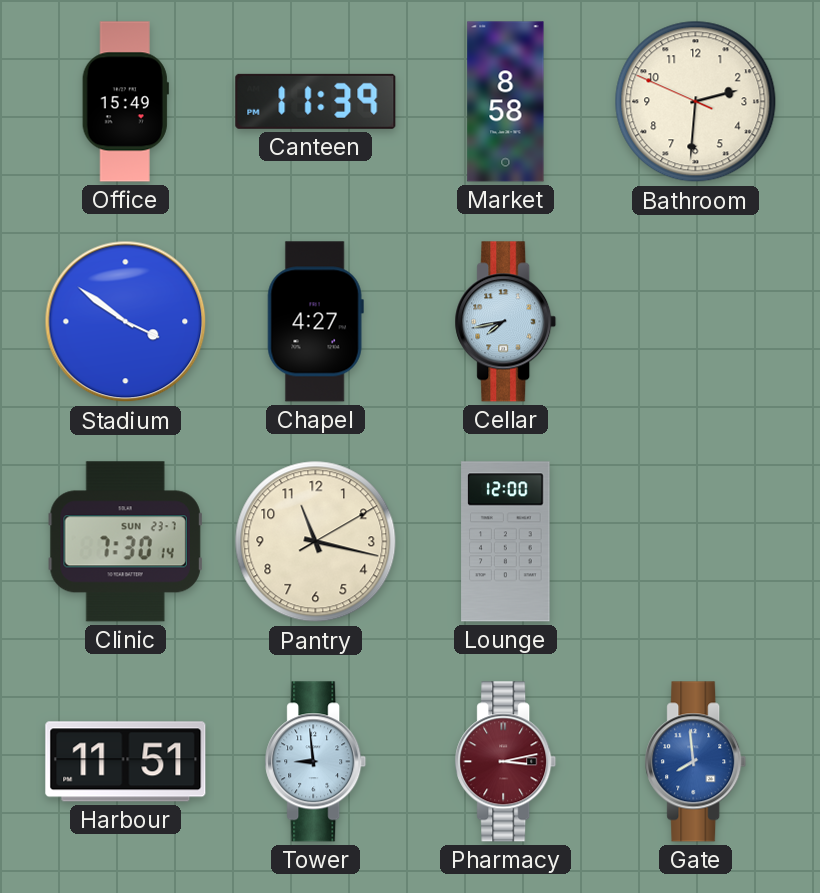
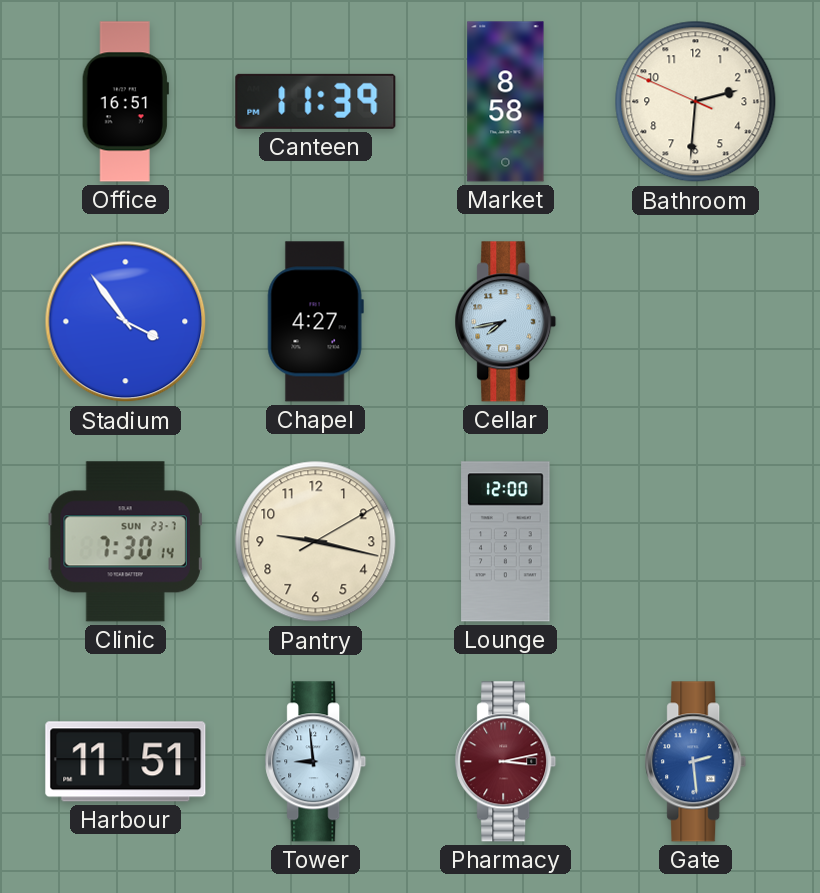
Office: 15:49 -> 16:51 (125, 102)
Stadium: 3:51 -> 3:54 (126, 322)
Pantry: 11:17 -> 9:17 (316, 542)
Gate: 7:59 -> 2:29 (696, 762)
